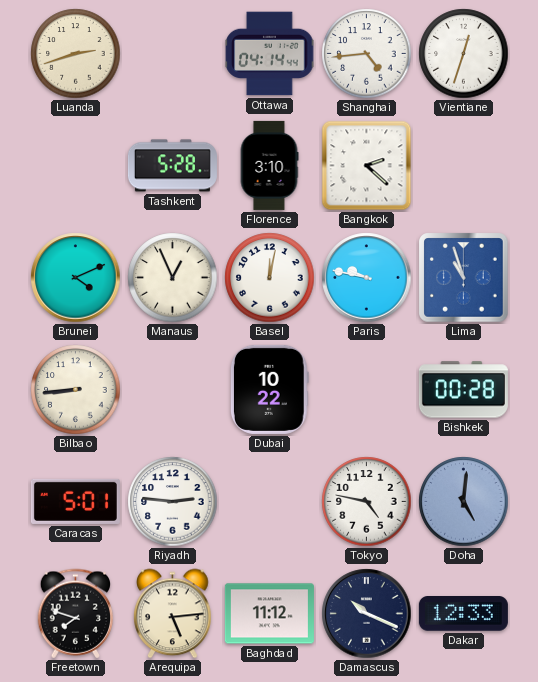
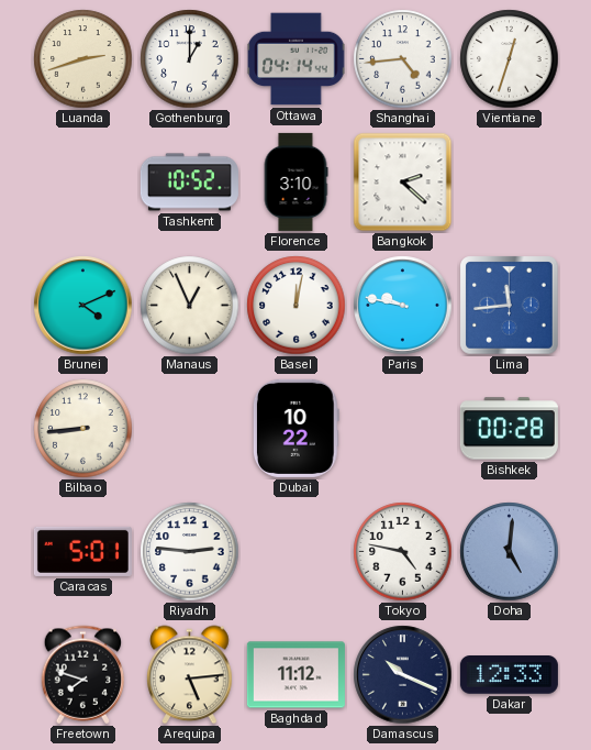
Gothenburg: none -> 1:00 (190, 59)
Tashkent: 5:28 -> 10:52 (189, 183)
Lima: 10:57 -> 11:44 (510, 306)
